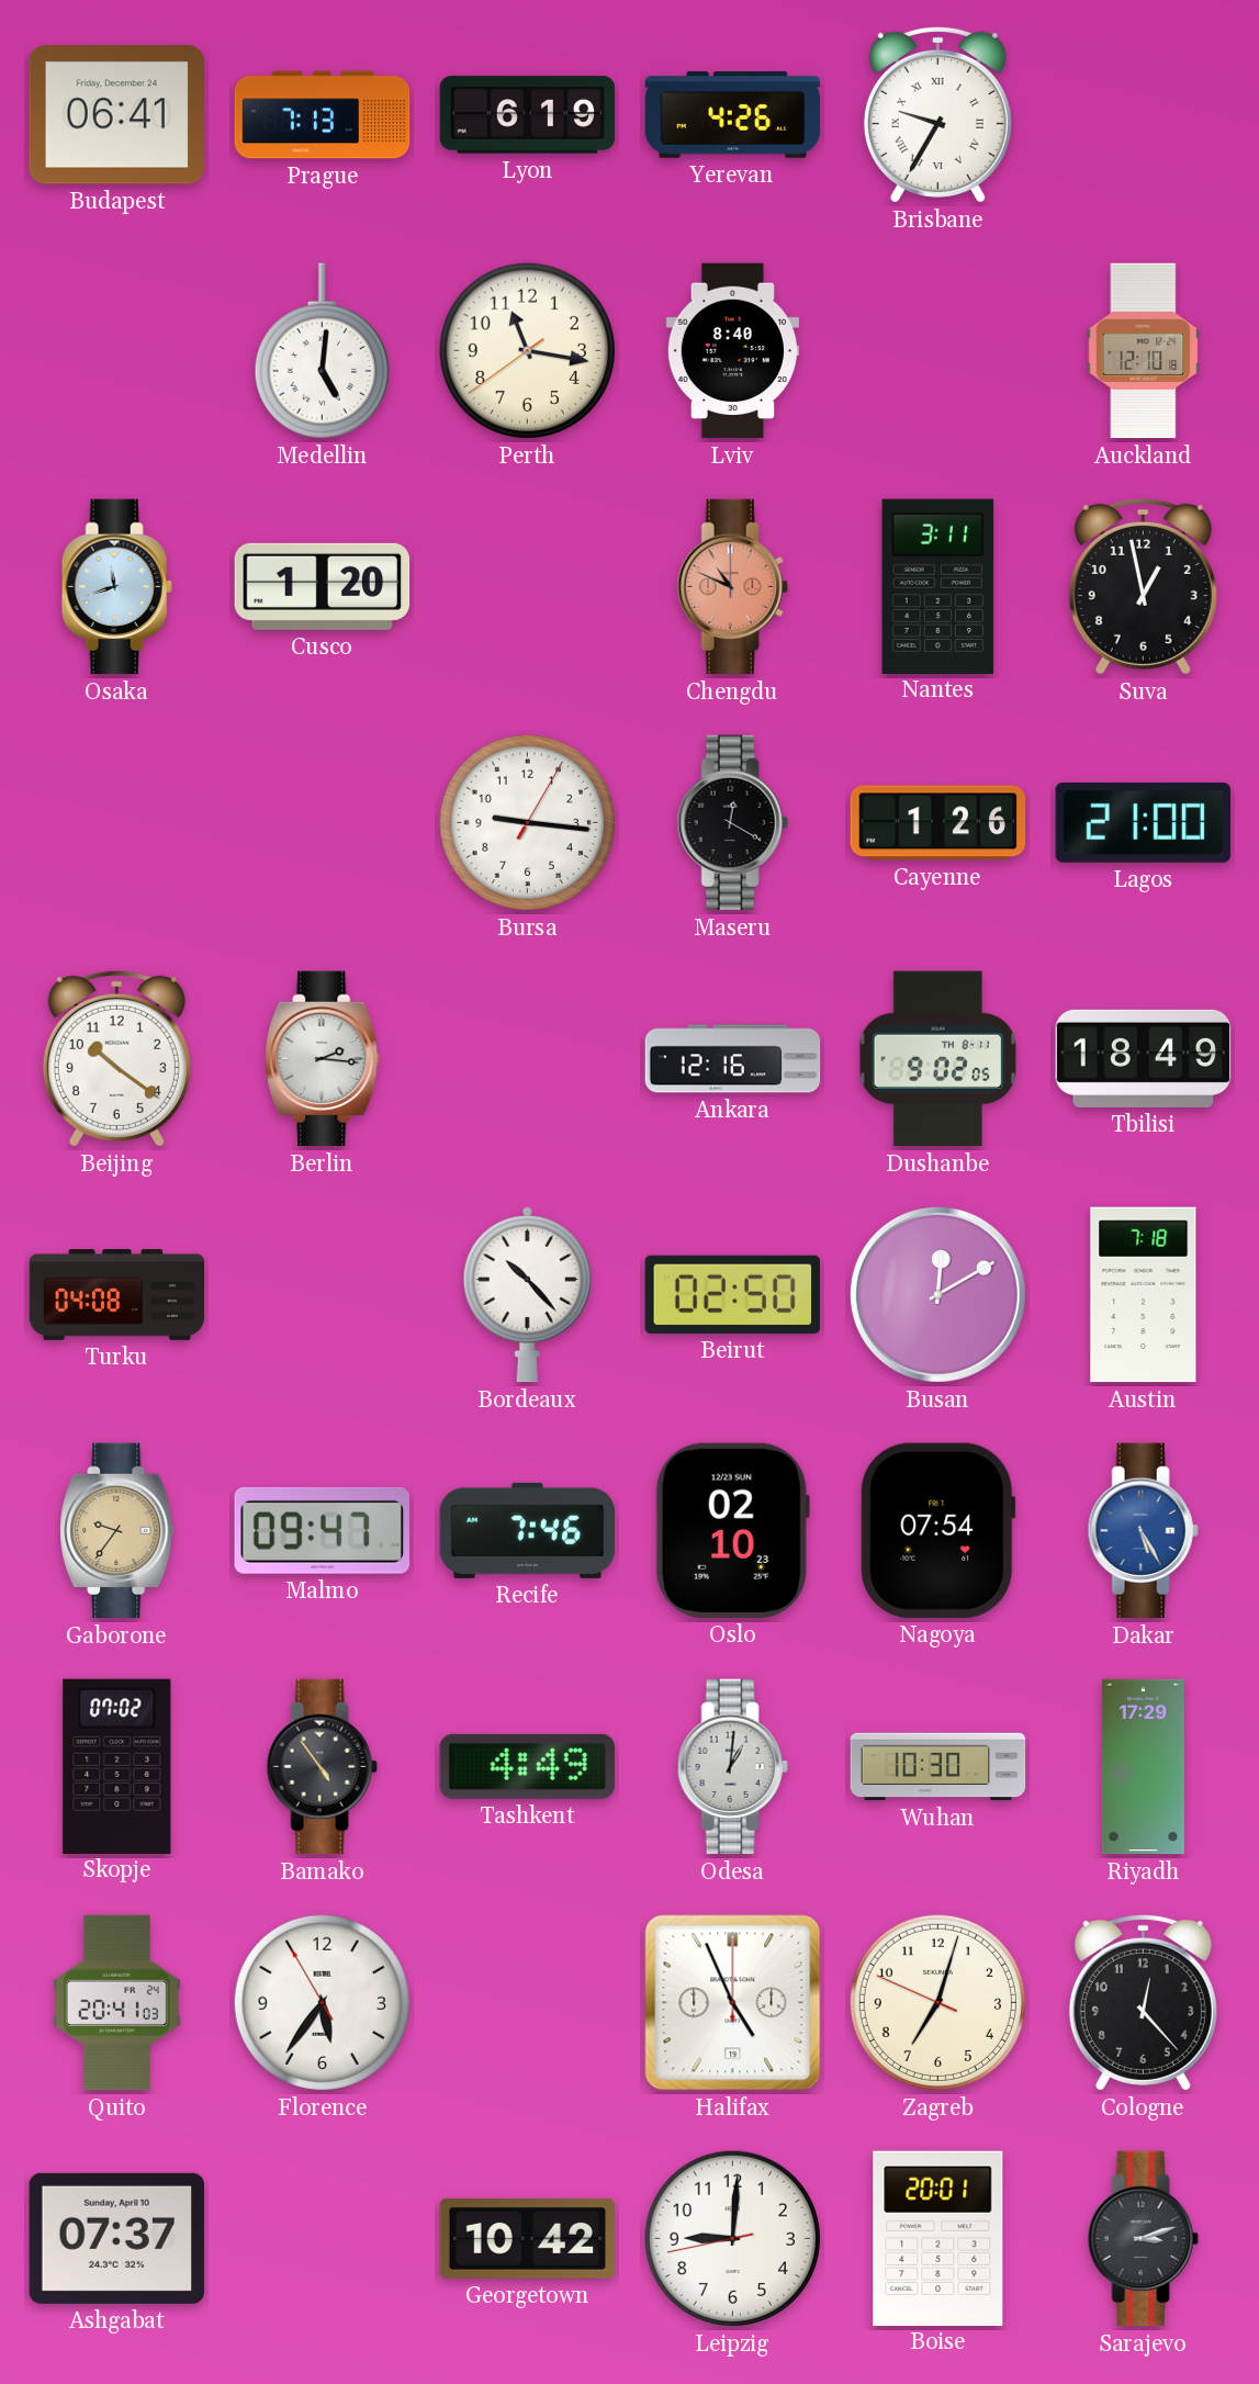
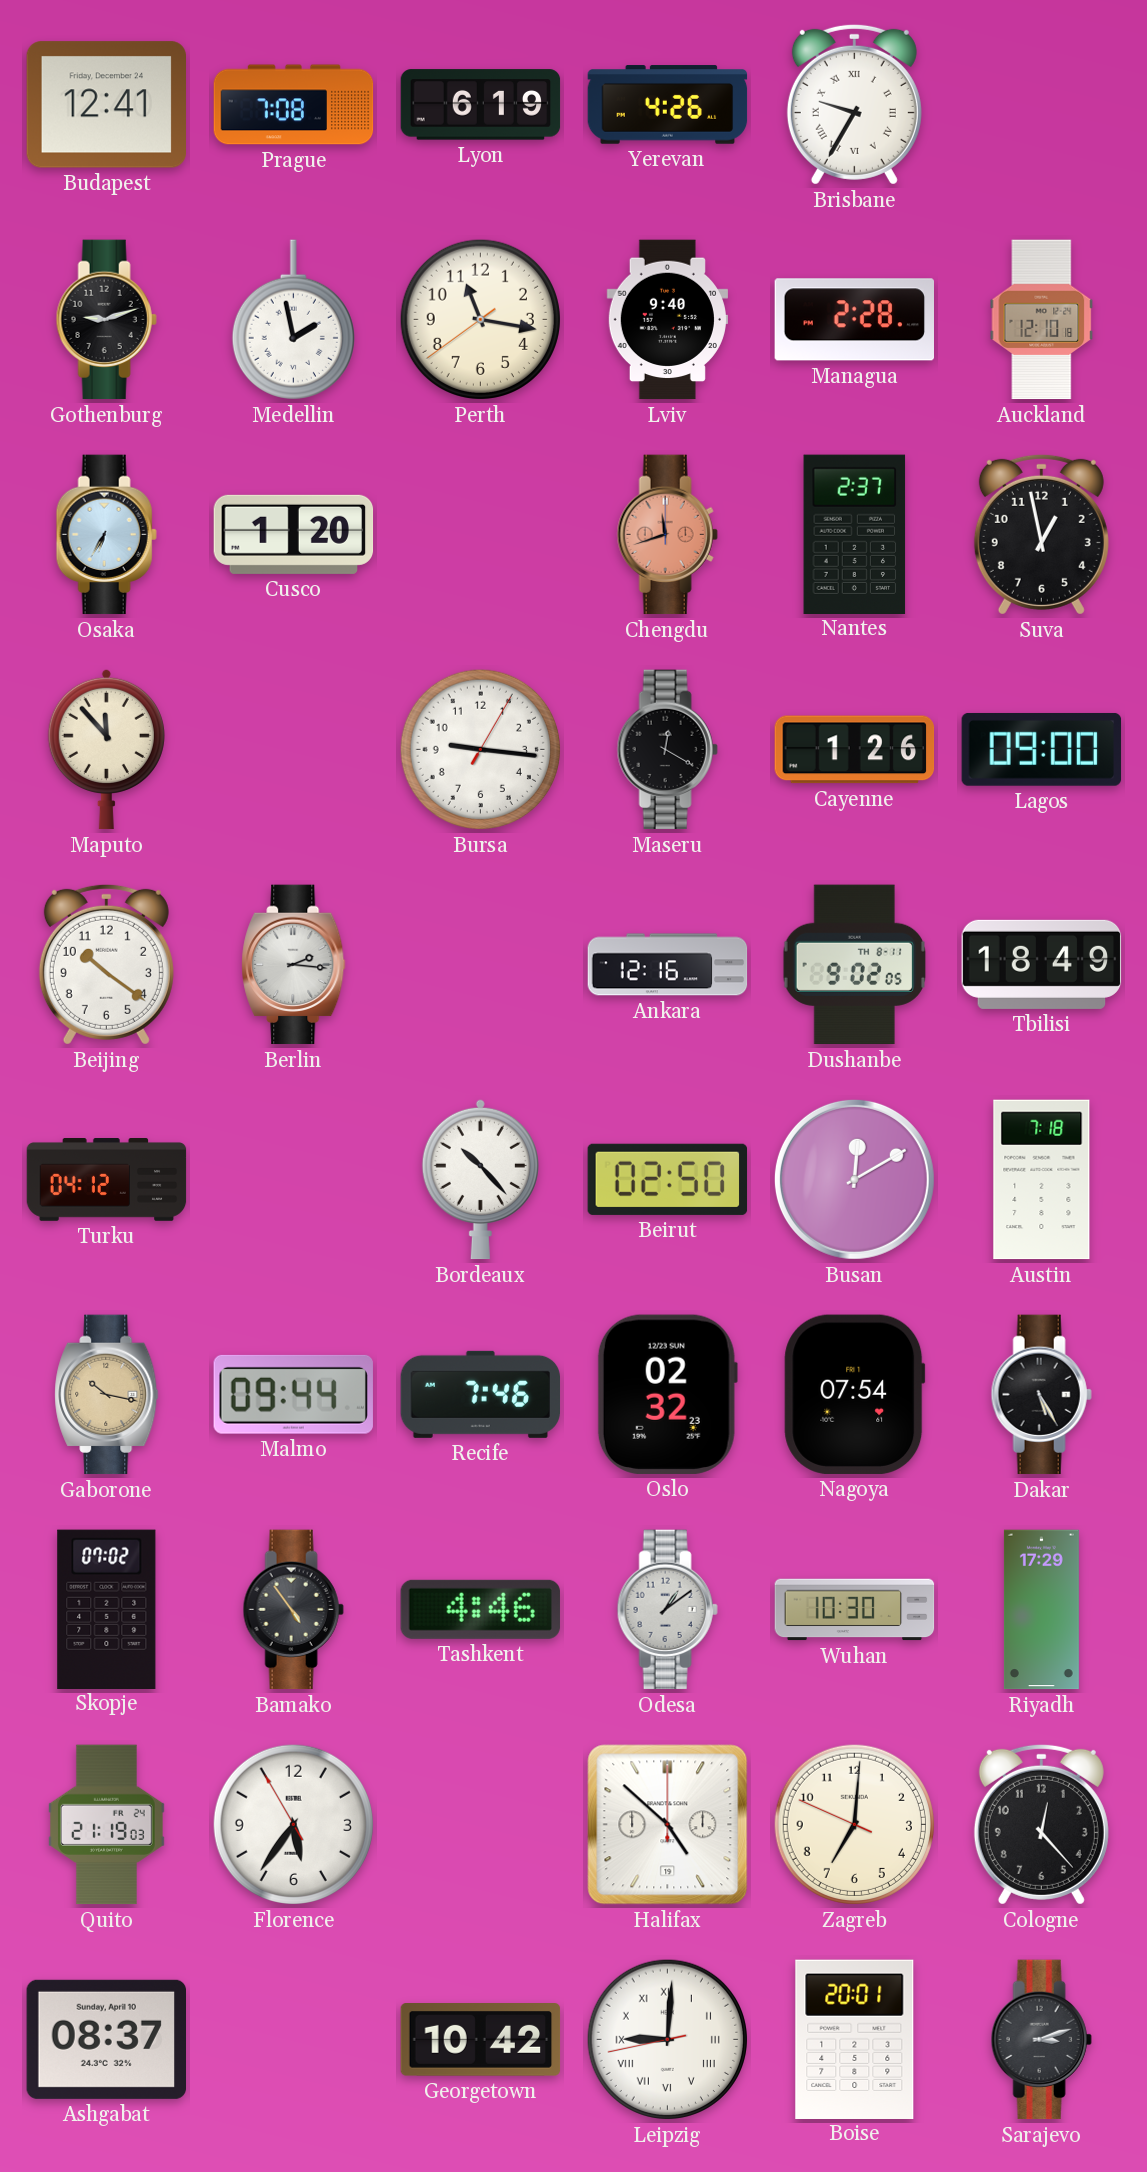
Budapest: 06:41 -> 12:41 (106, 105)
Prague: 7:13 -> 7:08 (294, 105)
Gothenburg: none -> 9:12 (106, 320)
Medellin: 5:01 -> 1:58 (293, 320)
Lviv: 8:40 -> 9:40 (667, 320)
Managua: none -> 2:28 (854, 320)
Osaka: 11:42 -> 6:35 (106, 535)
Chengdu: 10:49 -> 11:42 (667, 535)
Nantes: 3:11 -> 2:37 (855, 534)
Maputo: none -> 11:53 (106, 749)
Lagos: 21:00 -> 09:00 (1042, 749)
Turku: 04:08 -> 04:12 (107, 1180)
Gaborone: 9:36 -> 10:17 (107, 1395)
Malmo: 09:47 -> 09:44 (293, 1394)
Oslo: 02:10 -> 02:32 (667, 1394)
Dakar dial: blue -> black (1041, 1395)
Tashkent: 4:49 -> 4:46 (480, 1609)
Odesa: 1:01 -> 1:09 (667, 1610)
Quito: 20:41 -> 21:19 (106, 1825)
Halifax: 4:56 -> 4:52 (668, 1825)
Zagreb: 7:02 -> 7:00 (854, 1824)
Ashgabat: 07:37 -> 08:37 (106, 2039)
Leipzig numerals: Arabic -> Roman (667, 2039)
